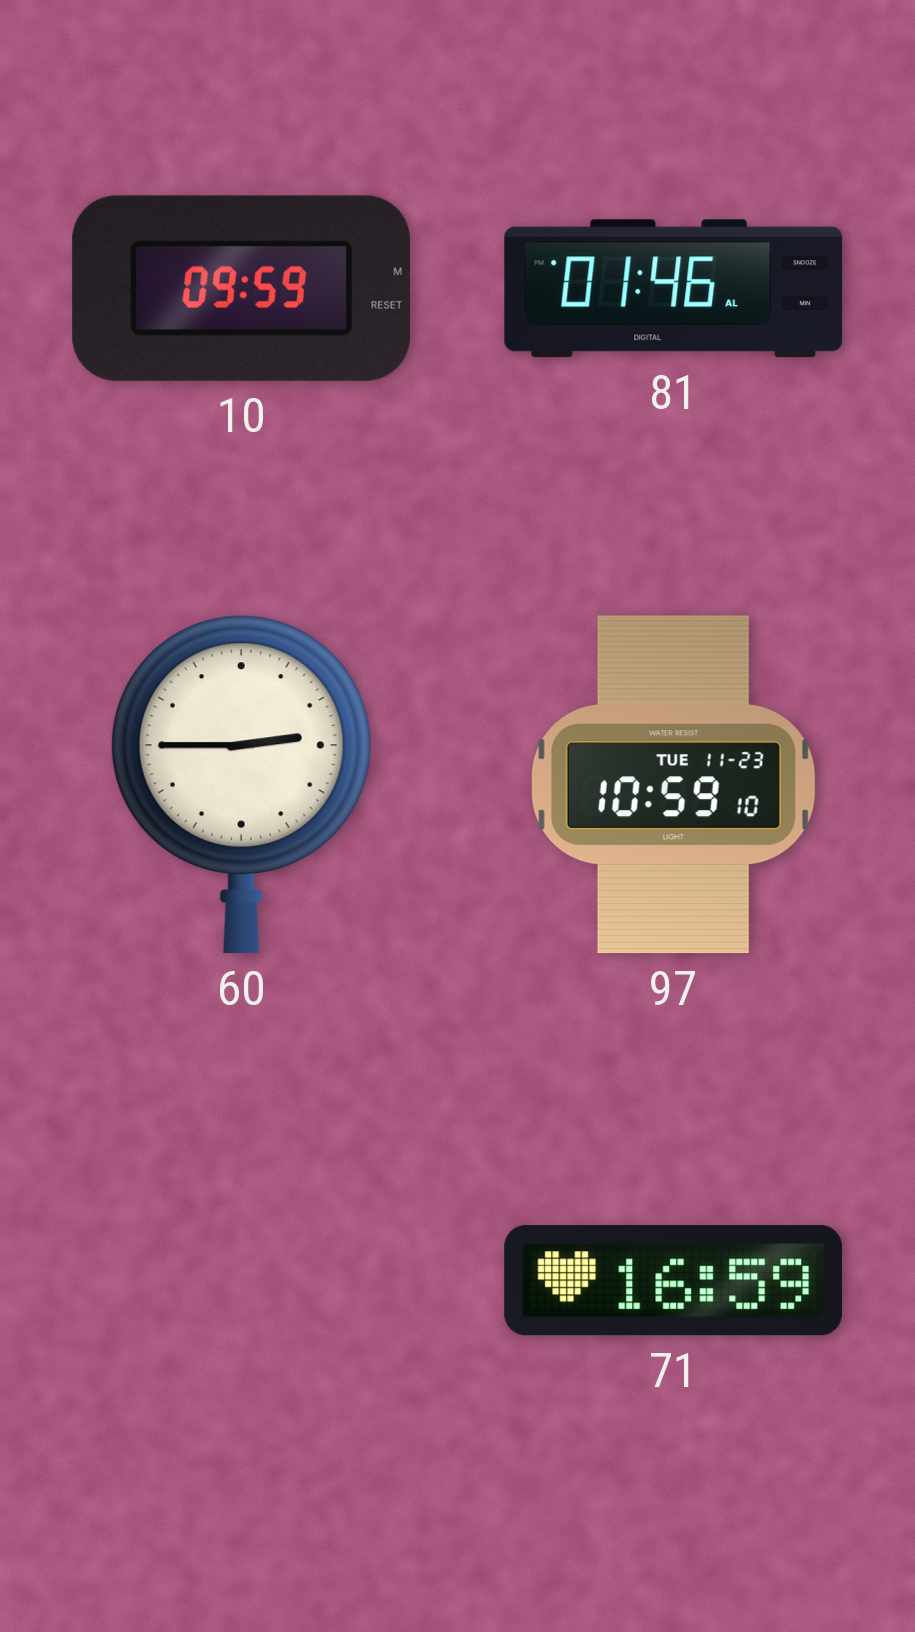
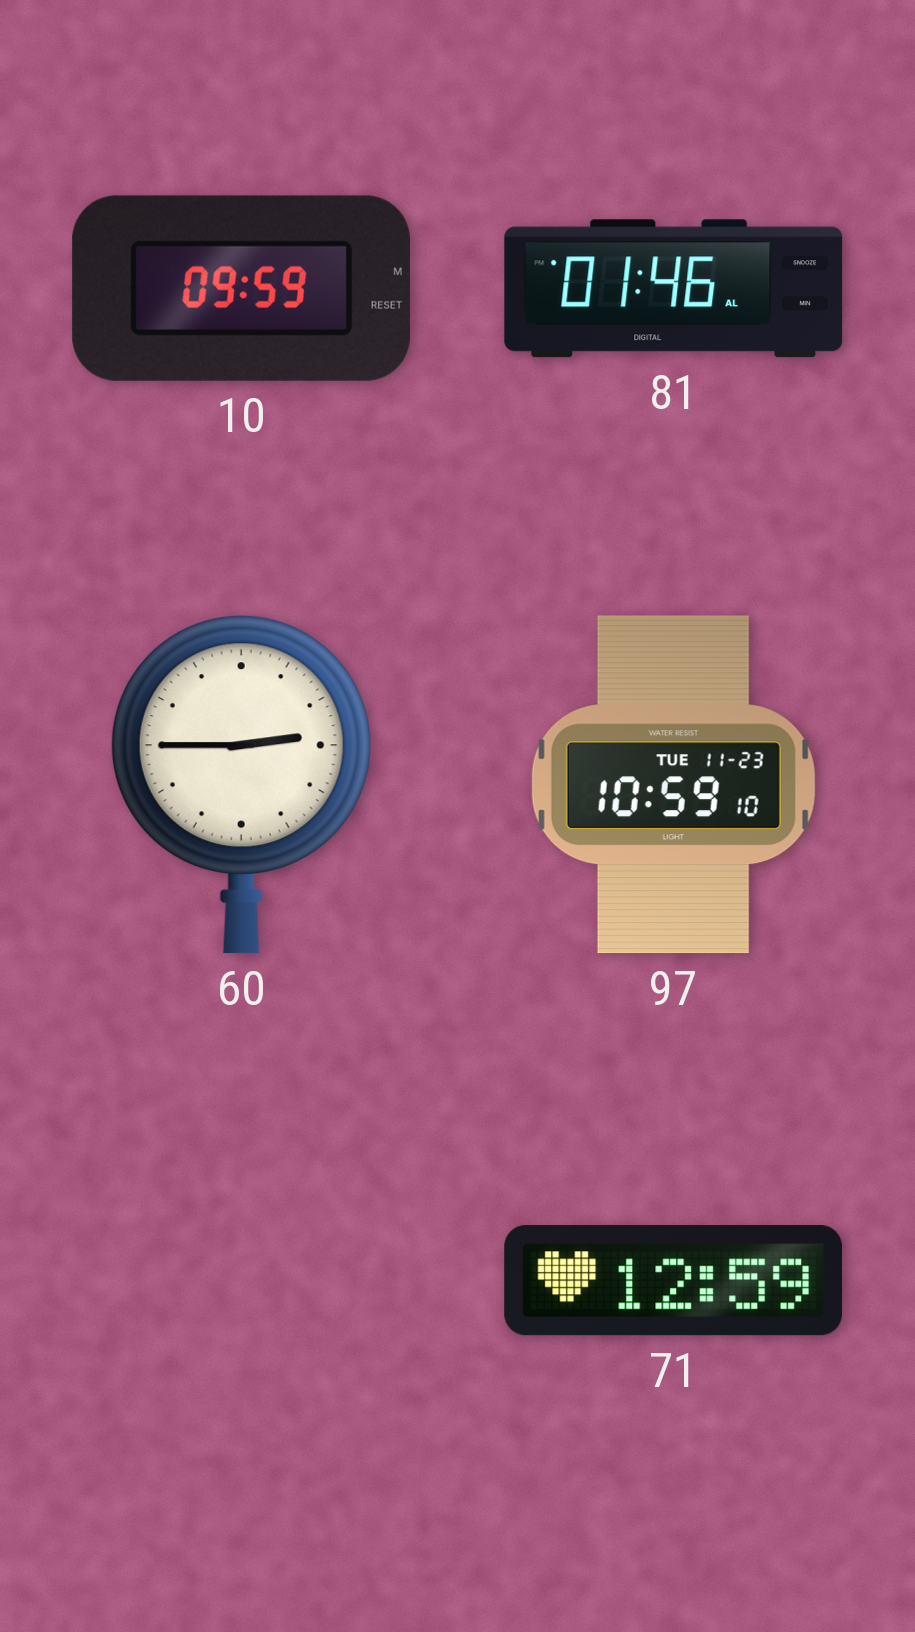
71: 16:59 -> 12:59 (673, 1281)
